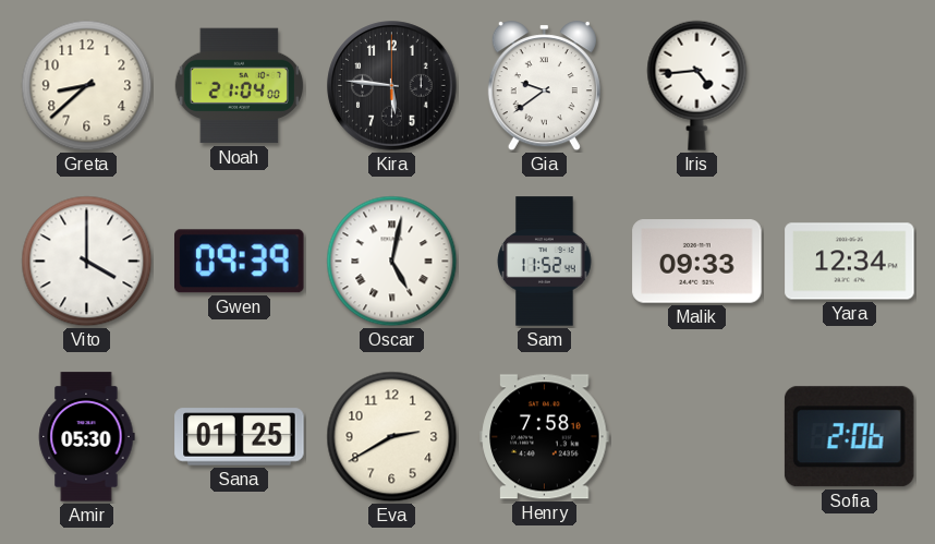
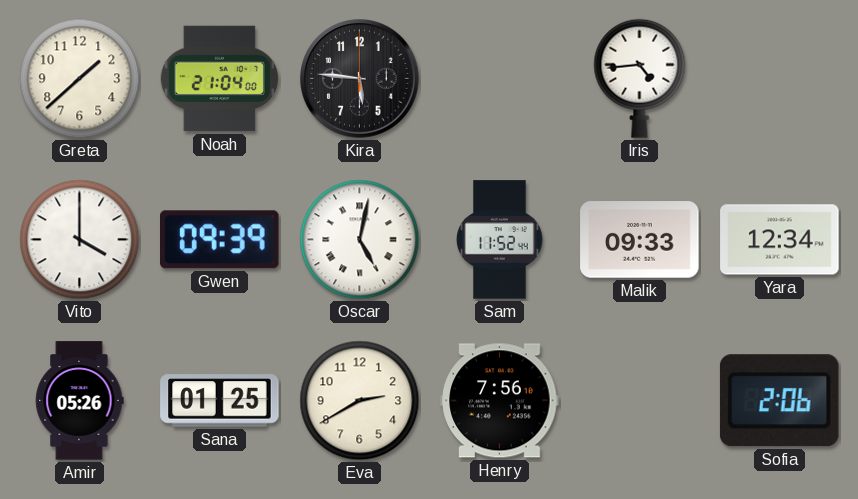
Greta: 8:38 -> 1:38 (80, 79)
Gia: 9:39 -> none (544, 86)
Amir: 05:30 -> 05:26 (79, 401)
Henry: 7:58 -> 7:56 (500, 401)
